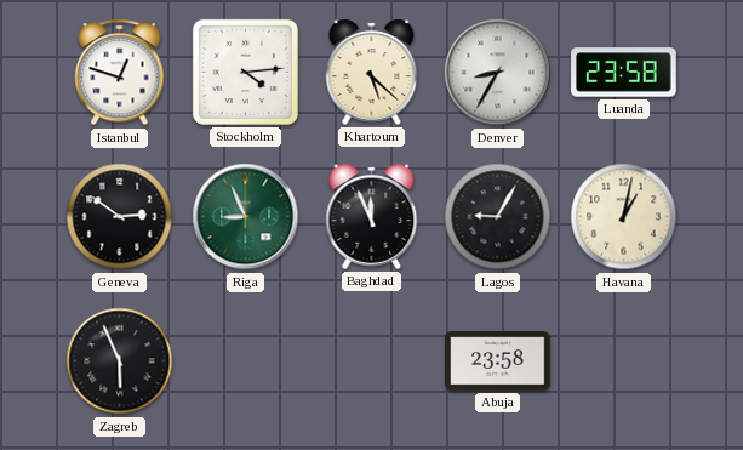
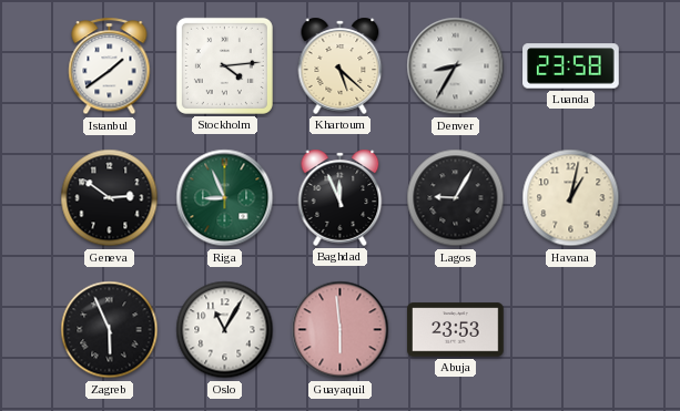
Istanbul: 12:48 -> 1:39 (110, 66)
Oslo: none -> 11:05 (225, 330)
Guayaquil: none -> 5:59 (341, 330)
Abuja: 23:58 -> 23:53 (456, 330)
